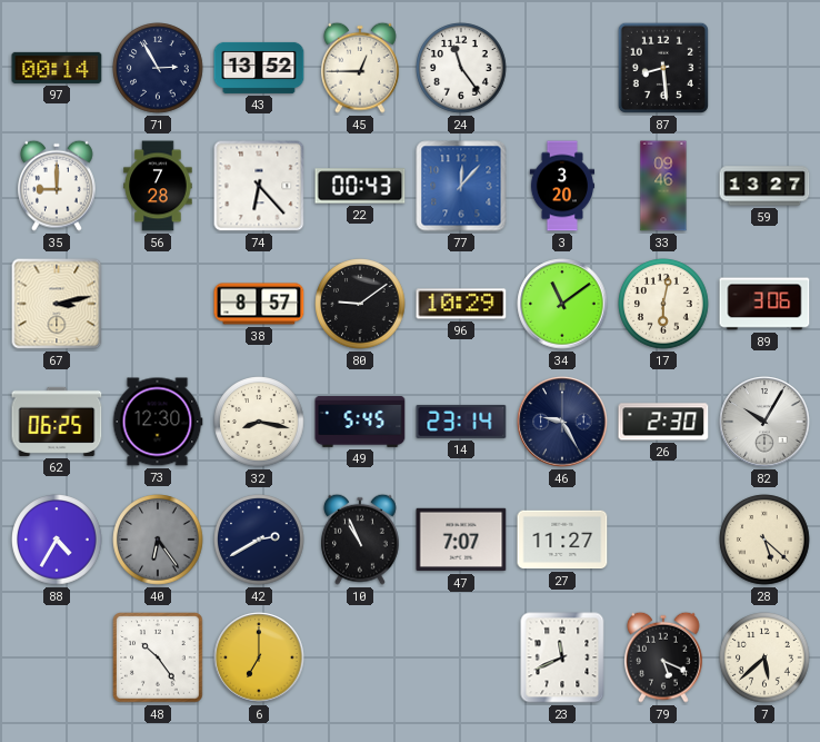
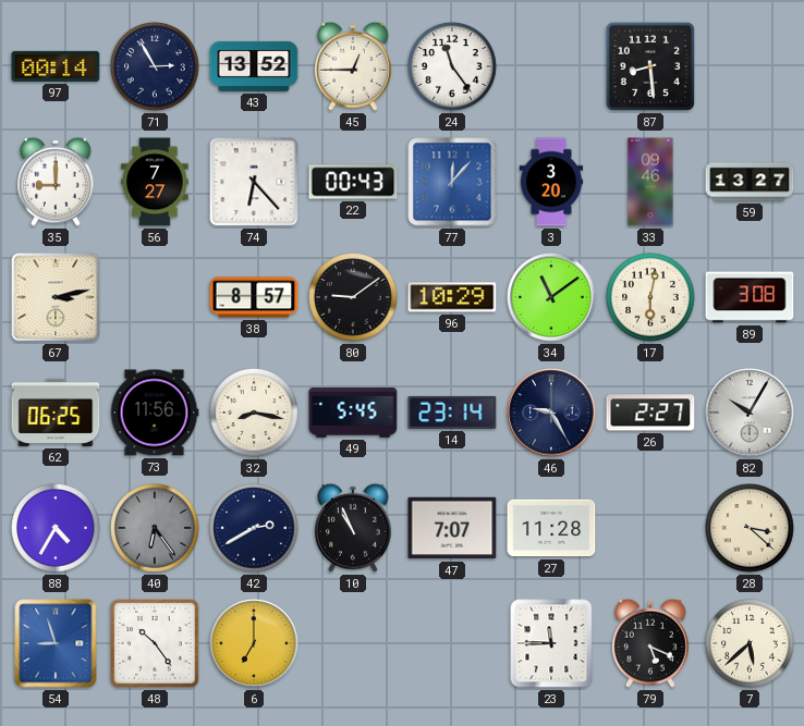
56: 7:28 -> 7:27 (155, 182)
89: 3:06 -> 3:08 (750, 297)
73: 12:30 -> 11:56 (155, 413)
26: 2:30 -> 2:27 (650, 413)
27: 11:27 -> 11:28 (551, 528)
28: 5:22 -> 3:22 (750, 528)
54: none -> 8:57 (56, 643)
23: 11:41 -> 11:45 (551, 643)
